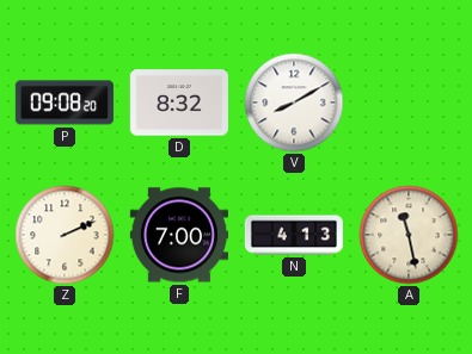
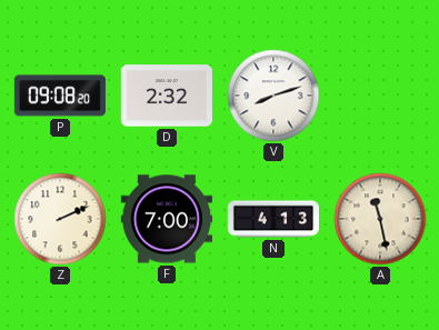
D: 8:32 -> 2:32 (167, 96)
V: 8:10 -> 8:12 (273, 96)
